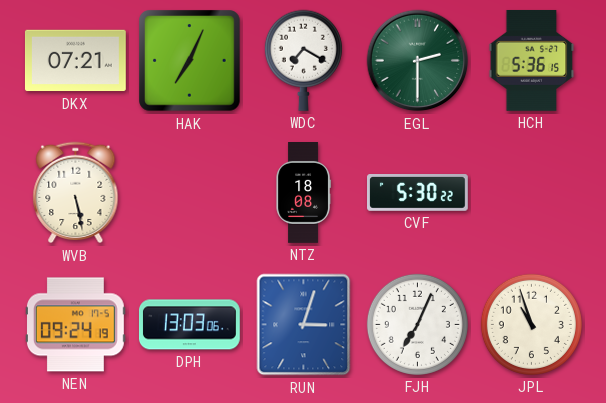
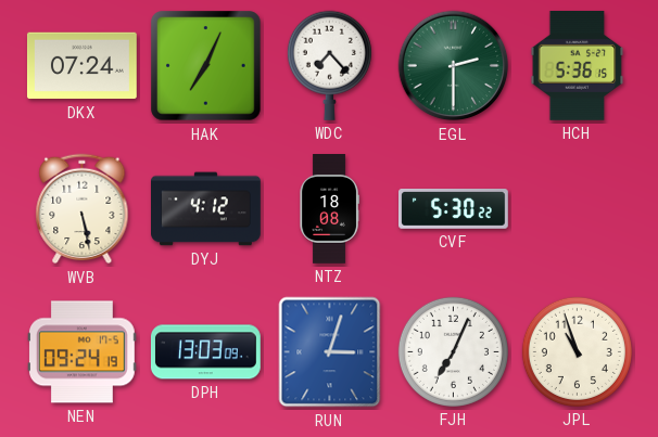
DKX: 07:21 -> 07:24 (81, 66)
WDC: 7:20 -> 7:23 (329, 65)
DYJ: none -> 4:12 (206, 209)
DPH: 13:03:06 -> 13:03:09 (205, 352)
